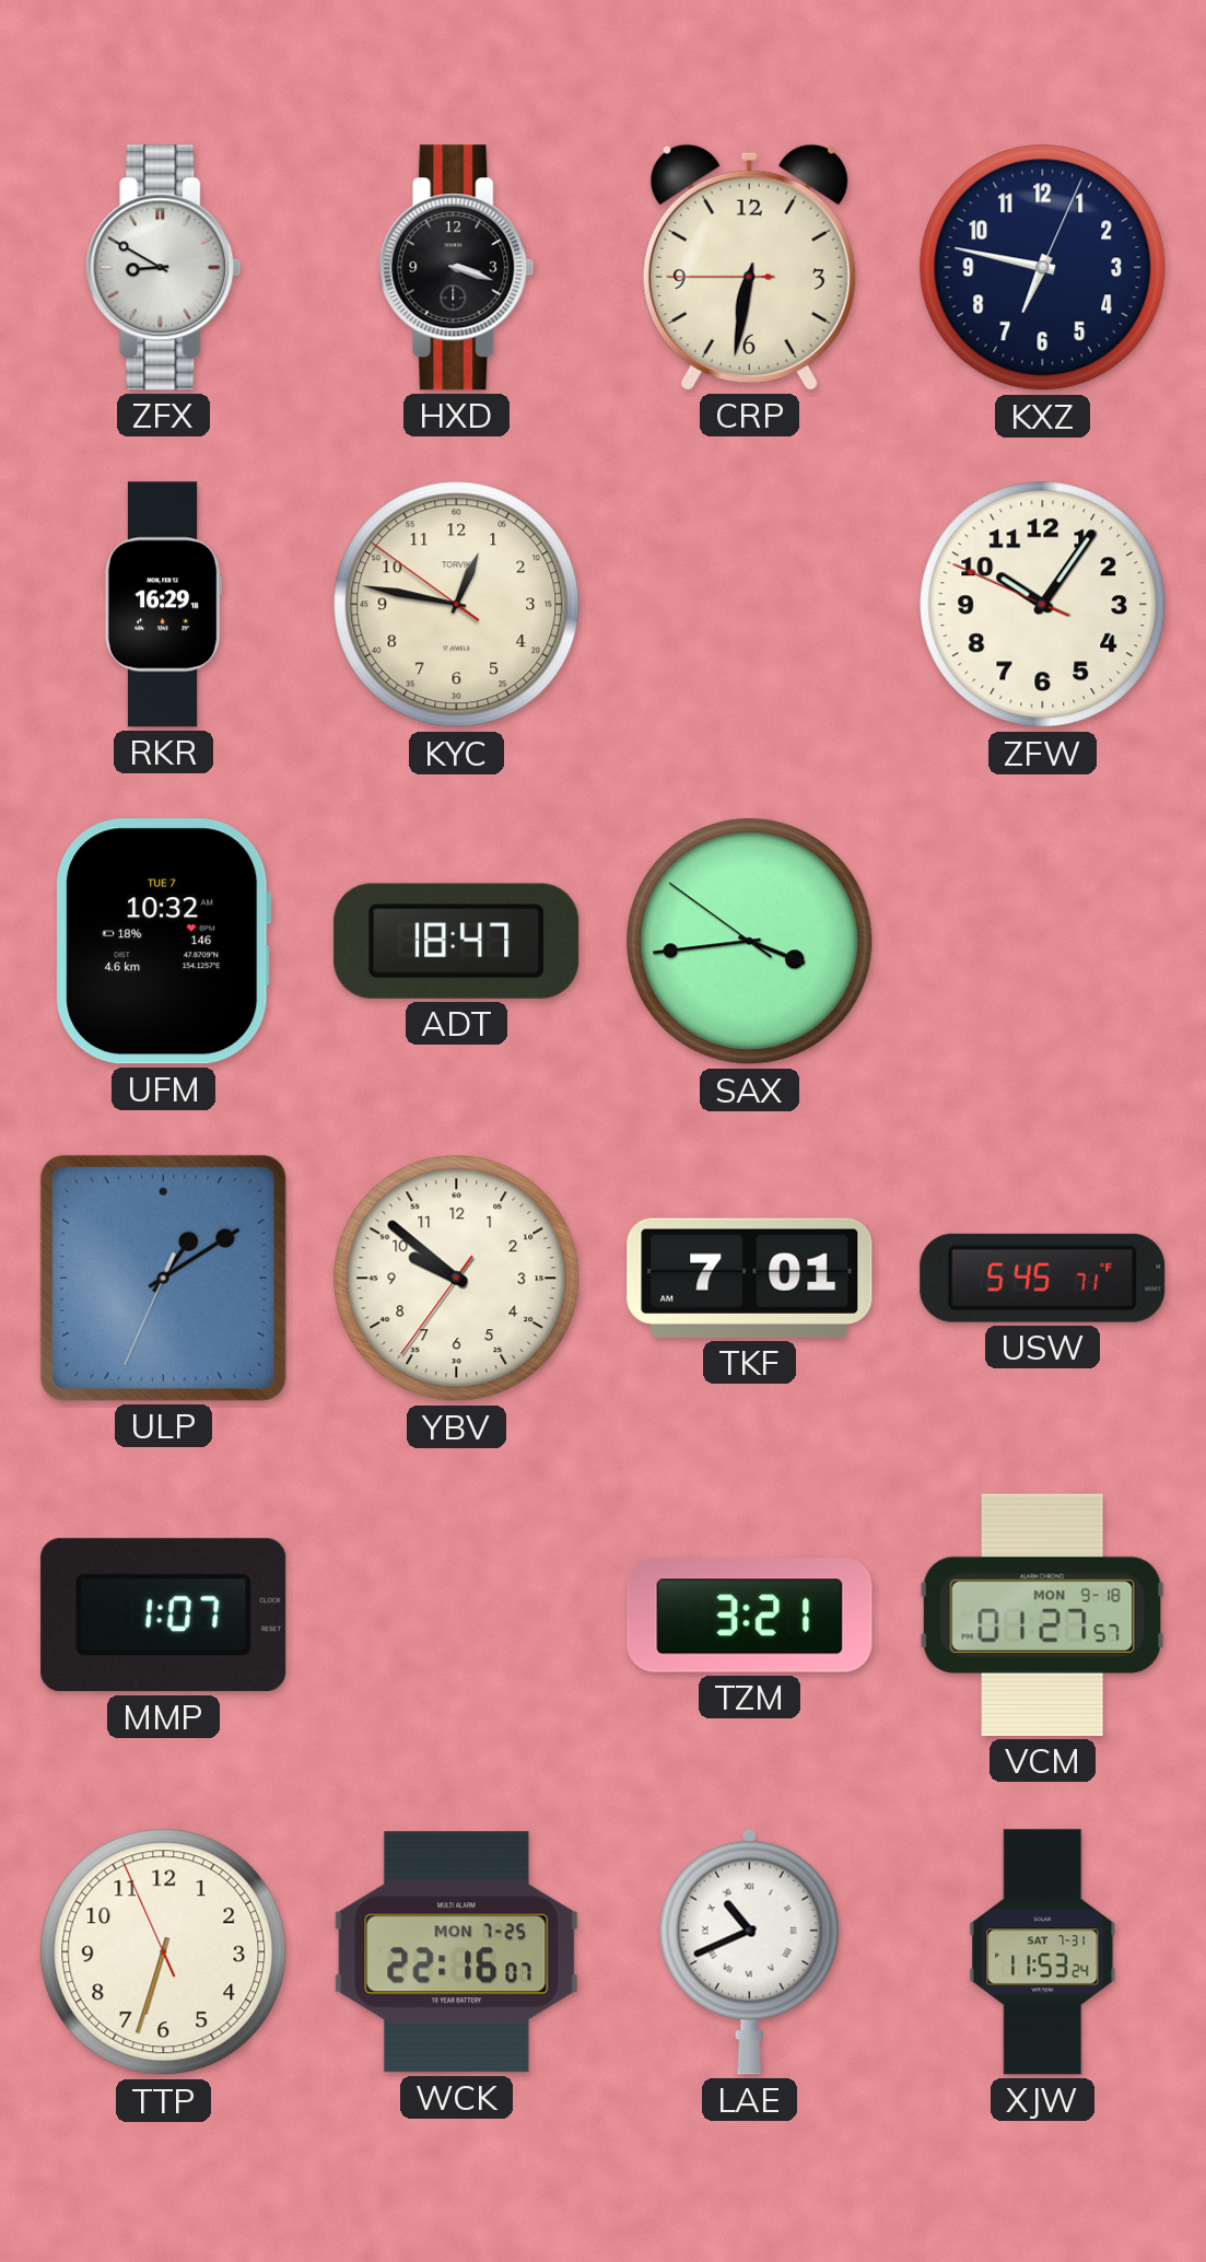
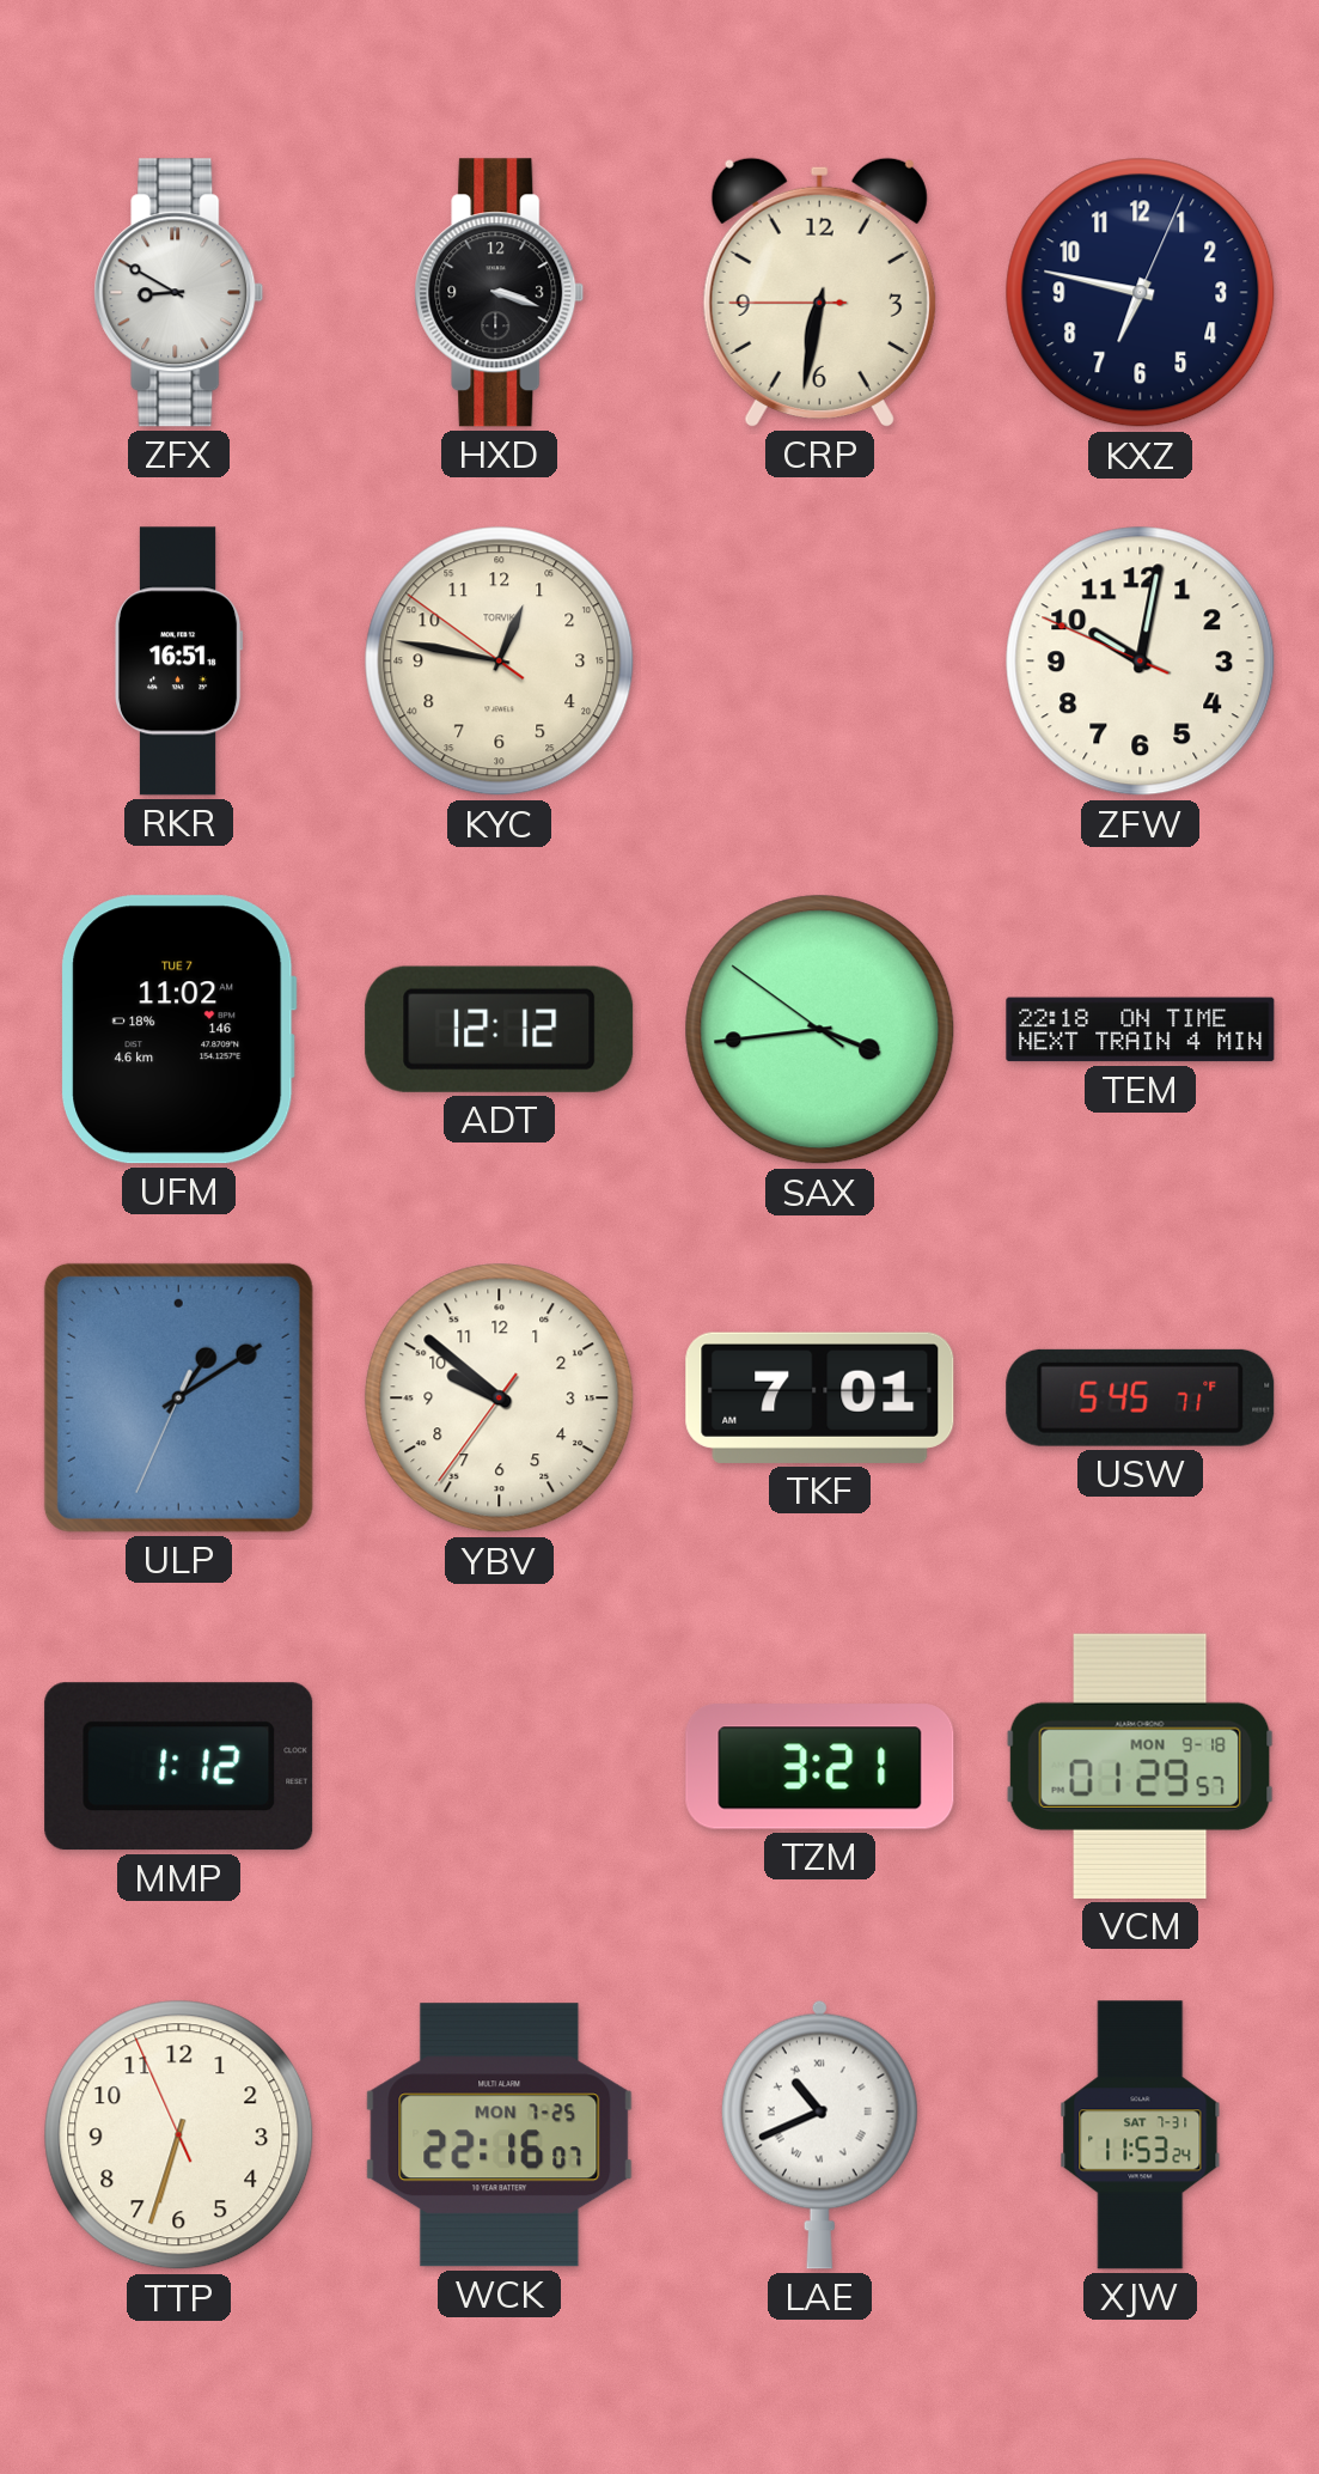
RKR: 16:29 -> 16:51 (178, 662)
ZFW: 10:05 -> 10:01 (1141, 662)
UFM: 10:32 -> 11:02 (179, 1030)
ADT: 18:47 -> 12:12 (500, 1029)
TEM: none -> 22:18 (1141, 1030)
MMP: 1:07 -> 1:12 (179, 1767)
VCM: 01:27 -> 01:29 (1140, 1766)
